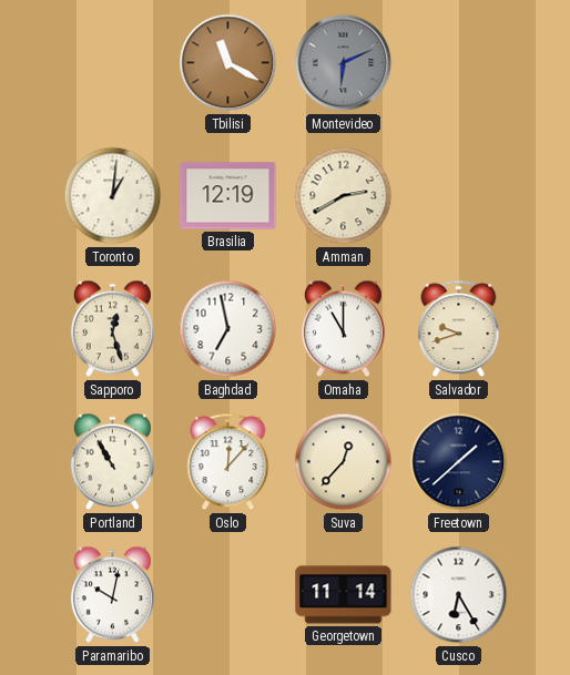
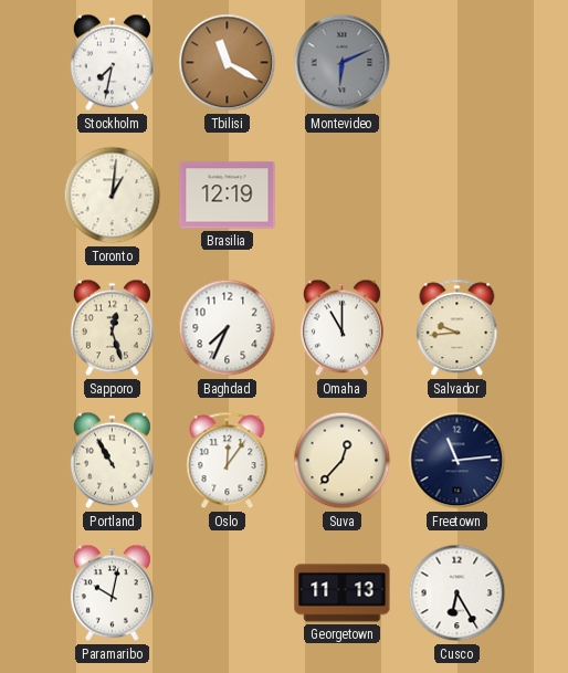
Stockholm: none -> 7:32 (112, 63)
Amman: 2:40 -> none (344, 196)
Baghdad: 6:58 -> 7:34 (228, 328)
Salvador: 9:42 -> 9:44 (457, 328)
Oslo: 12:07 -> 12:06 (228, 461)
Freetown: 1:38 -> 11:14 (457, 461)
Georgetown: 11:14 -> 11:13 (343, 593)
